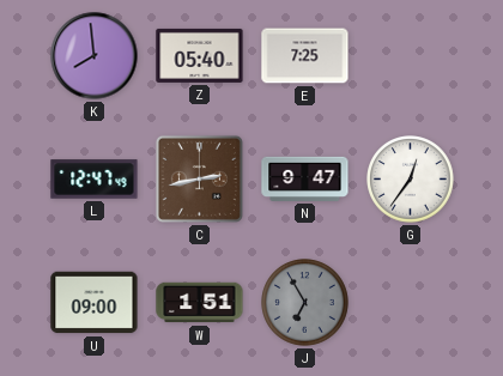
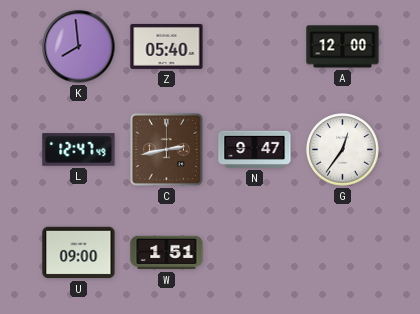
E: 7:25 -> none (305, 56)
A: none -> 12:00 (343, 47)
J: 6:55 -> none (305, 303)
